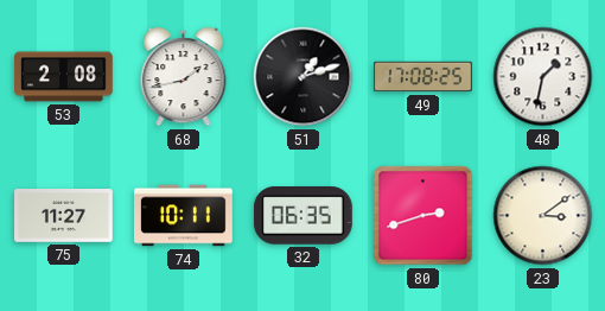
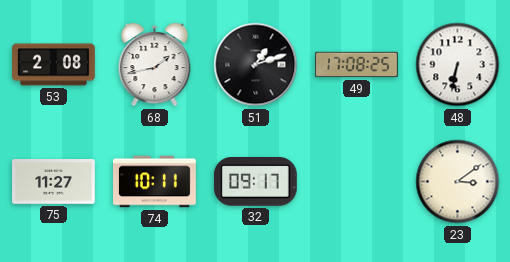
48: 1:32 -> 6:32 (458, 65)
32: 06:35 -> 09:17 (255, 182)
80: 2:42 -> none (423, 216)
